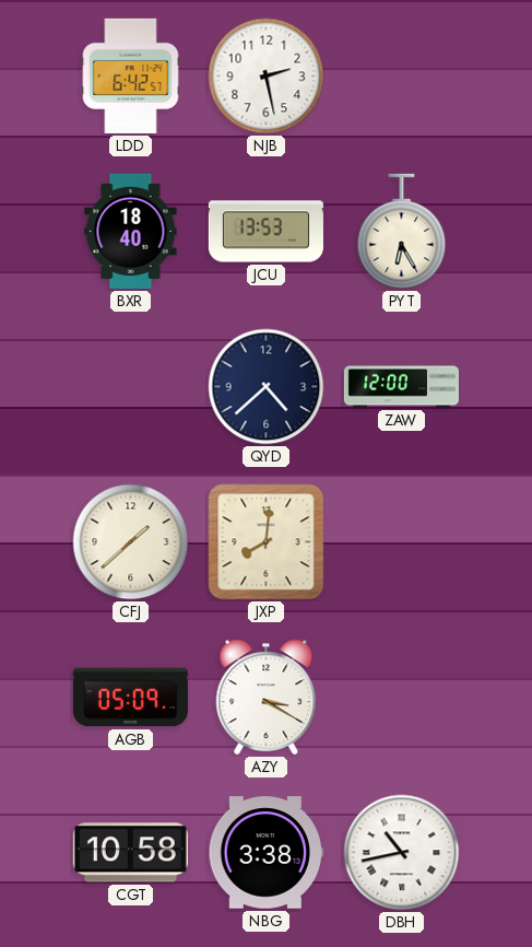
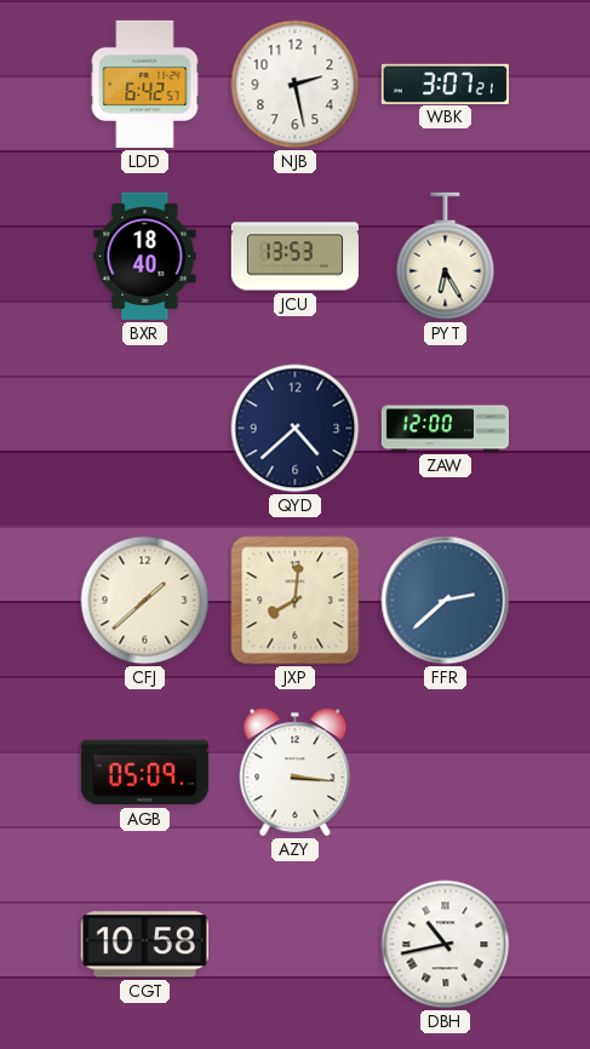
WBK: none -> 3:07 (445, 84)
FFR: none -> 2:38 (446, 601)
AZY: 3:20 -> 3:16 (296, 773)
NBG: 3:38 -> none (265, 853)
